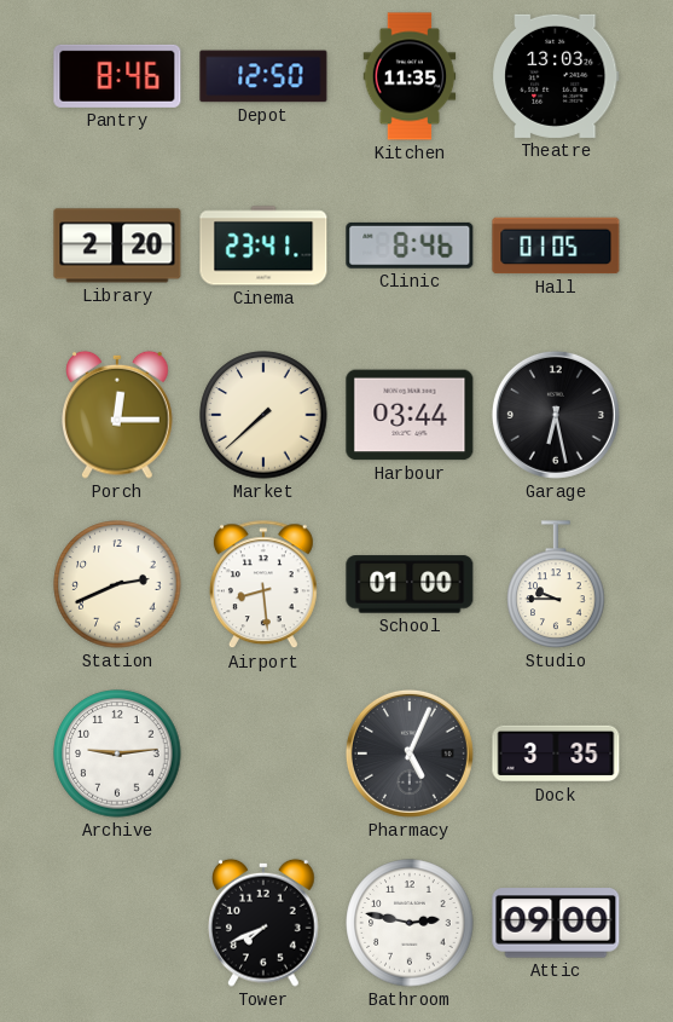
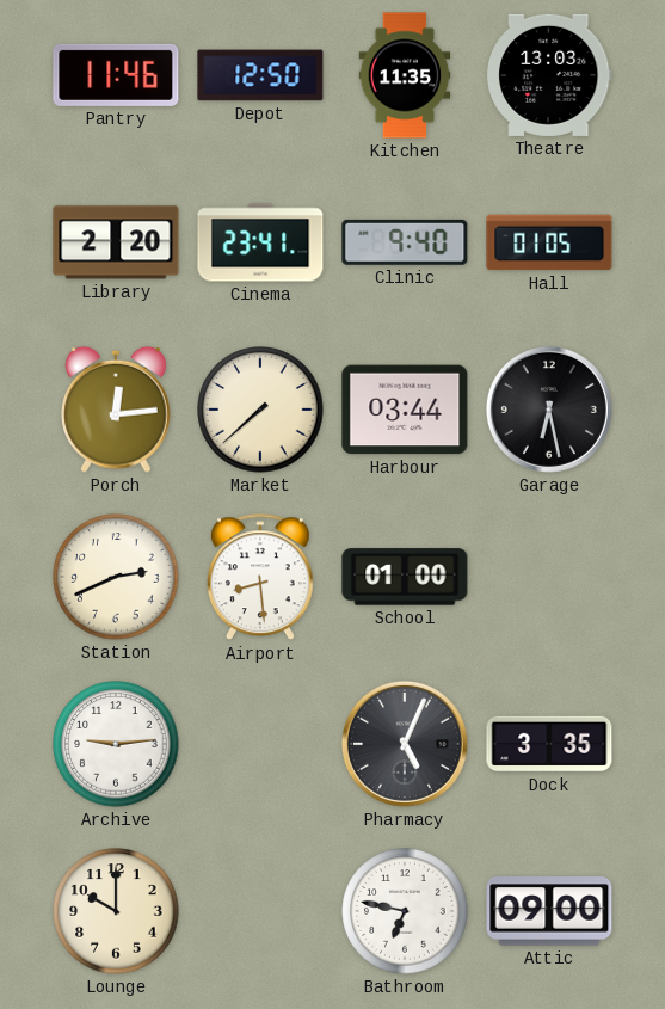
Pantry: 8:46 -> 11:46 (116, 75)
Clinic: 8:46 -> 9:40 (405, 242)
Porch: 12:15 -> 12:14 (116, 410)
Studio: 9:45 -> none (556, 584)
Lounge: none -> 10:00 (116, 911)
Tower: 7:41 -> none (263, 923)
Bathroom: 2:47 -> 6:47 (405, 911)
